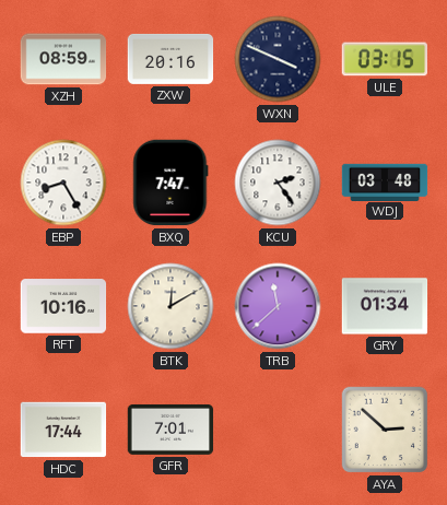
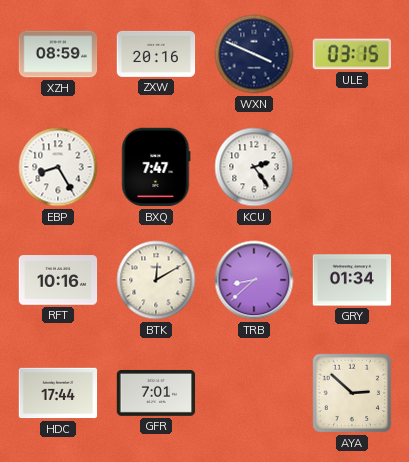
WDJ: 03:48 -> none (385, 181)
TRB: 11:38 -> 8:38 (254, 280)
